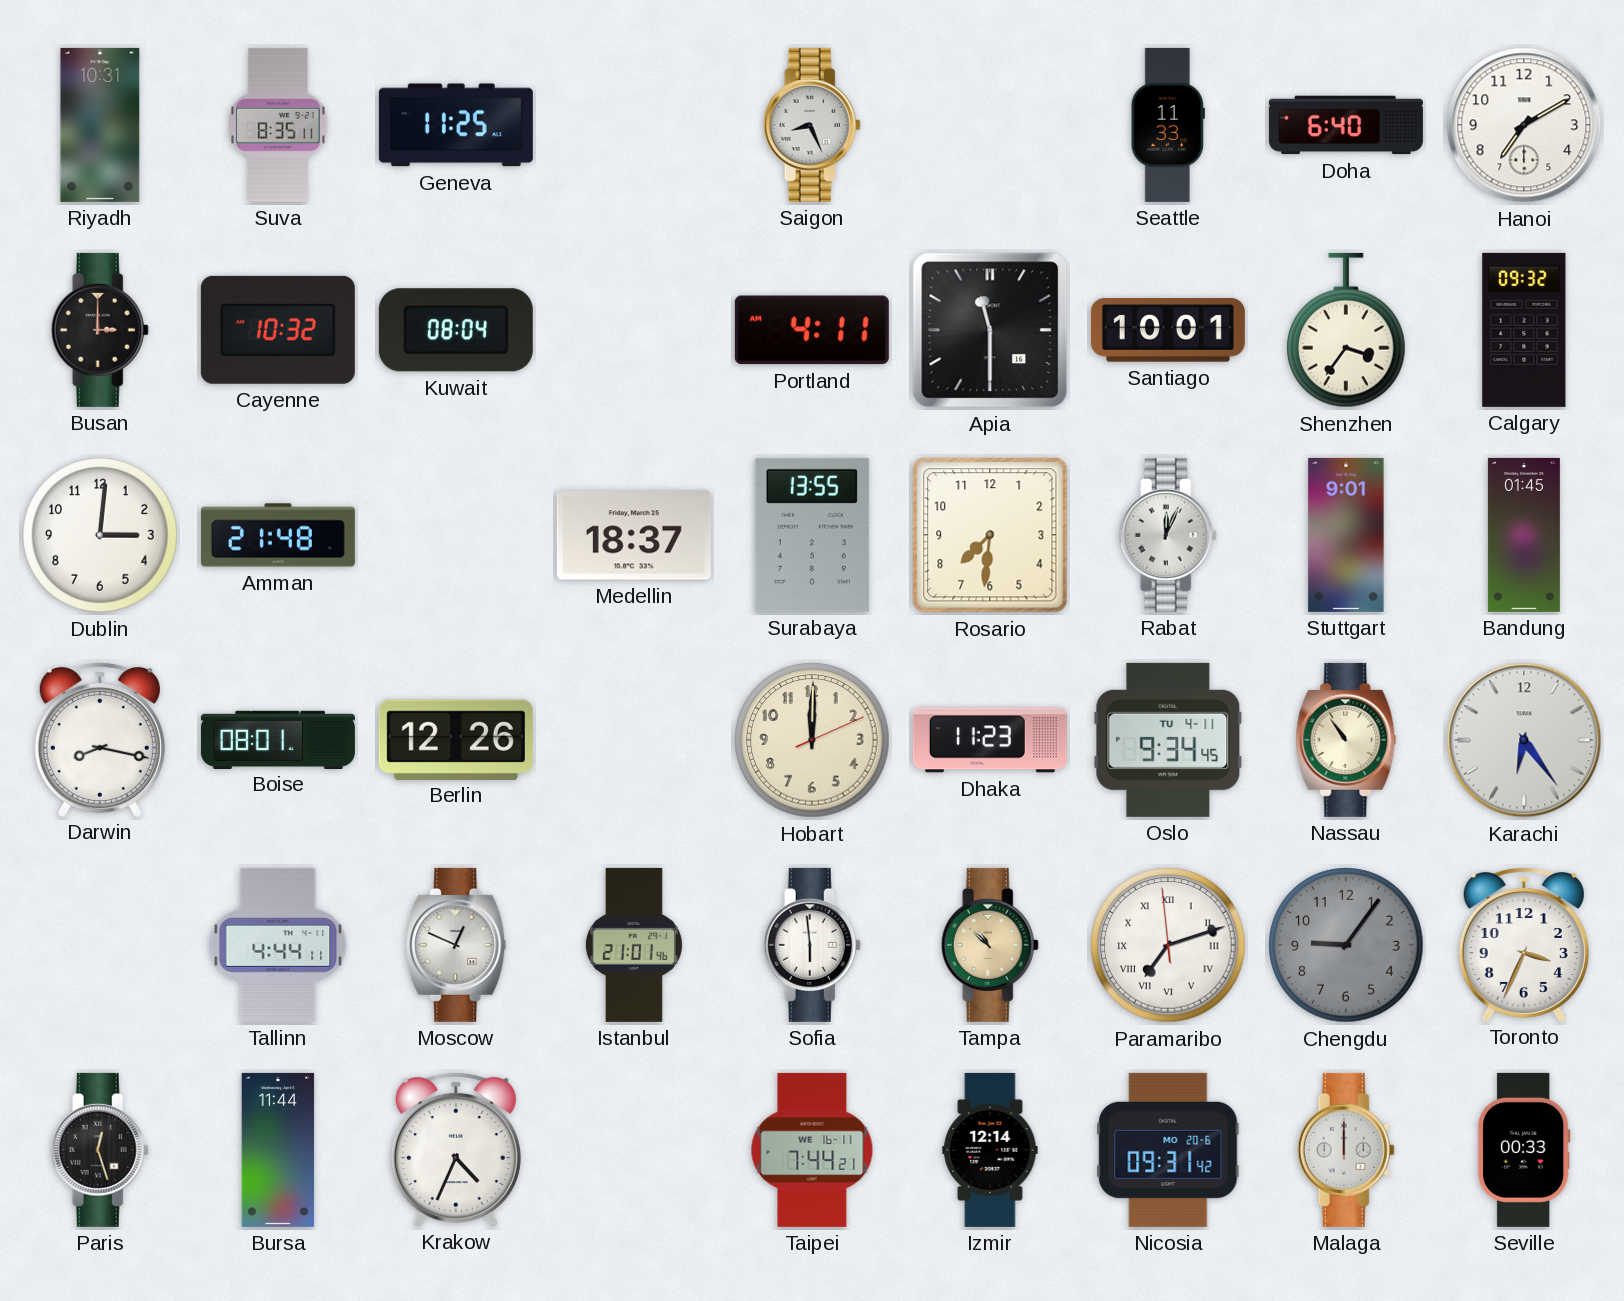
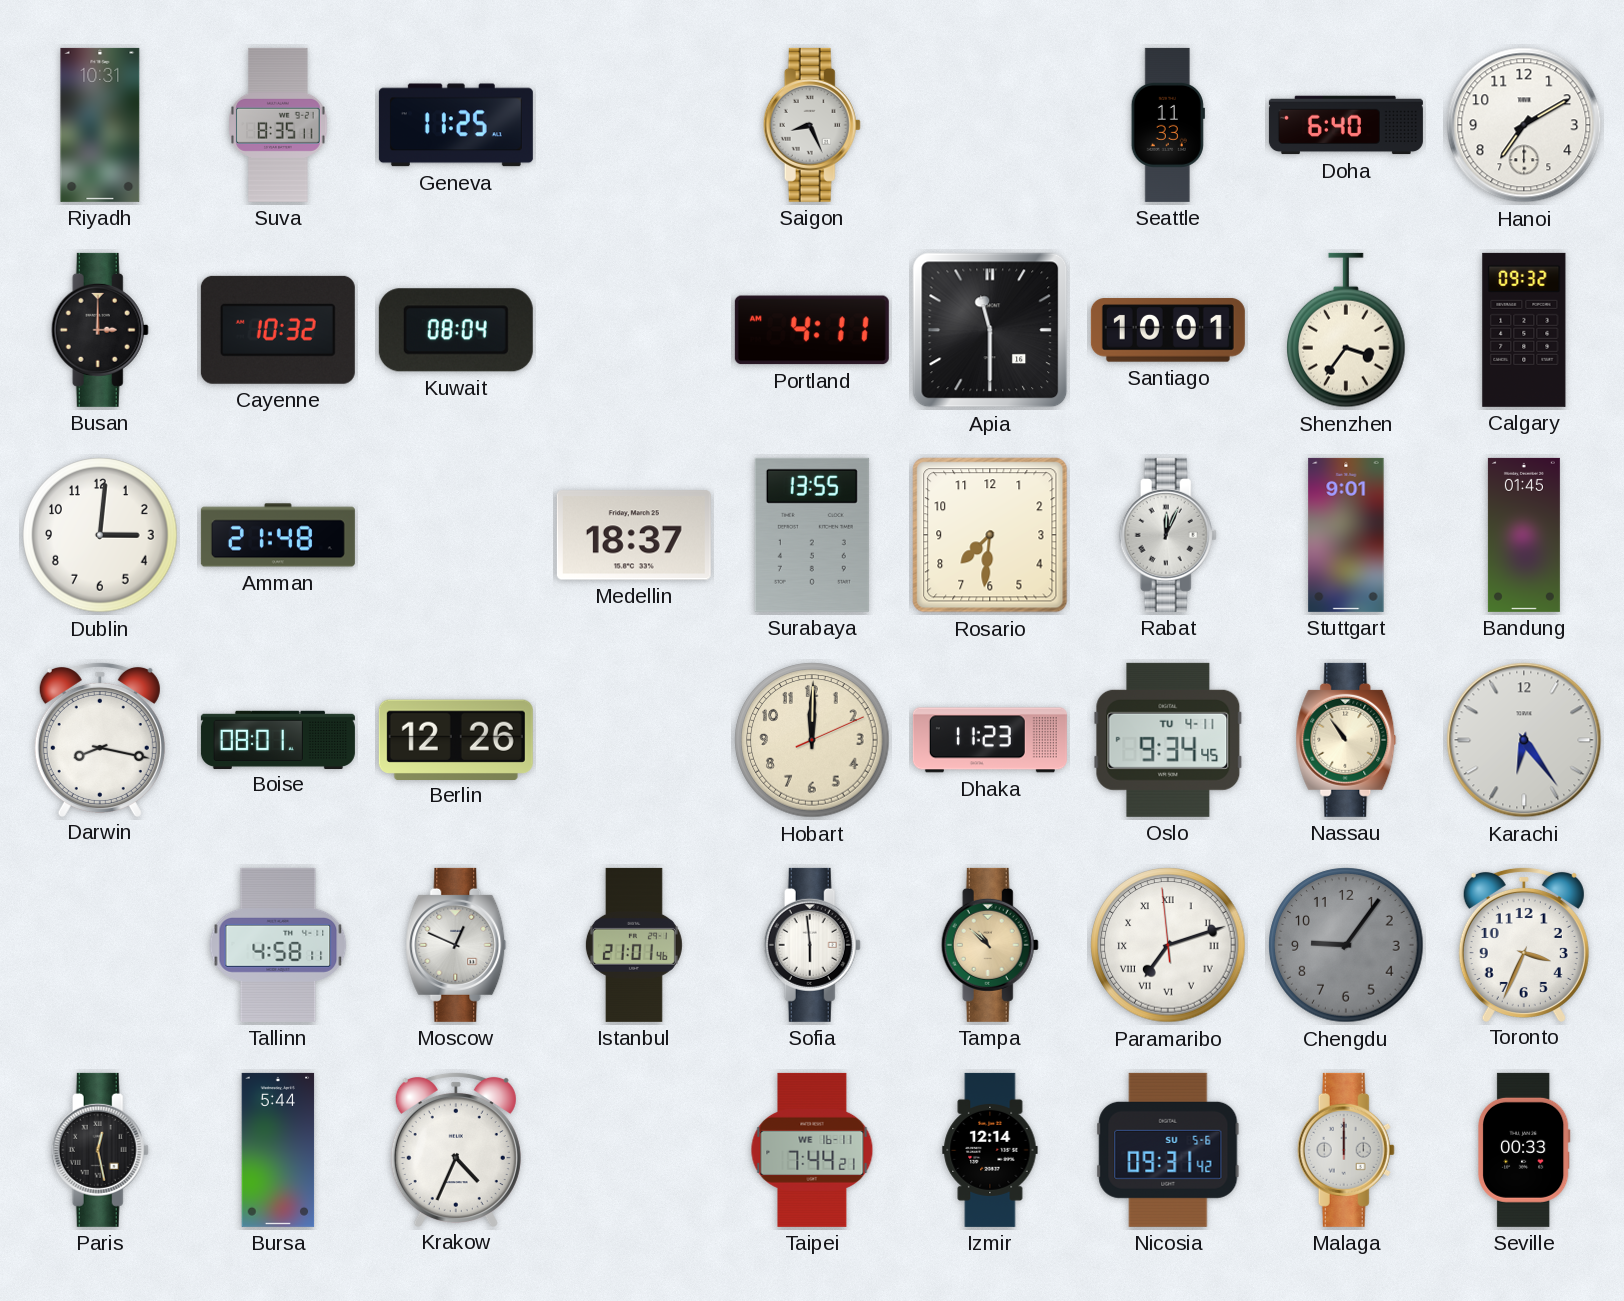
Tallinn: 4:44 -> 4:58 (278, 945)
Paris: 12:27 -> 12:28 (100, 1150)
Bursa: 11:44 -> 5:44 (278, 1150)
Nicosia date: MO 20-6 -> SU 5-6 (1168, 1150)
